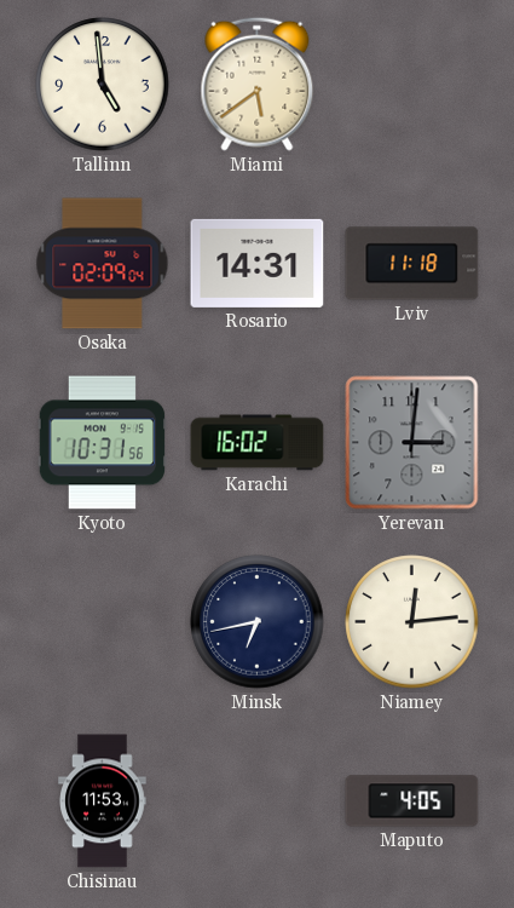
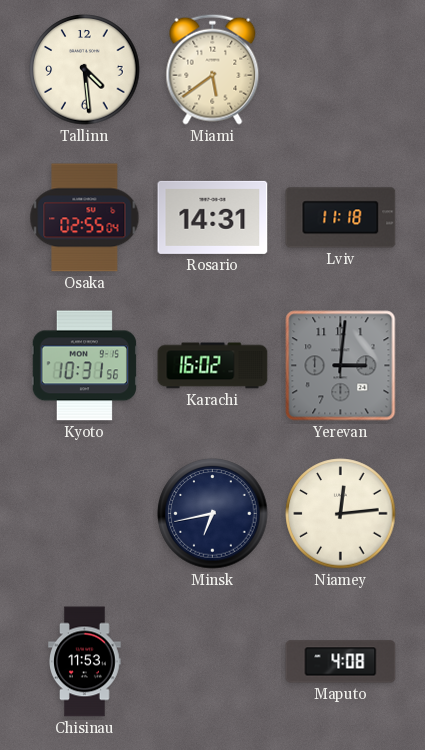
Tallinn: 4:59 -> 4:29 (85, 70)
Osaka: 02:09 -> 02:55 (85, 218)
Maputo: 4:05 -> 4:08 (341, 662)
